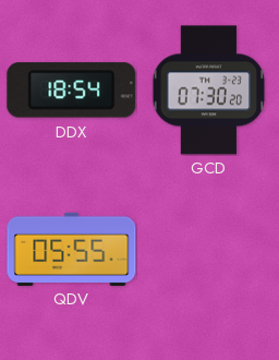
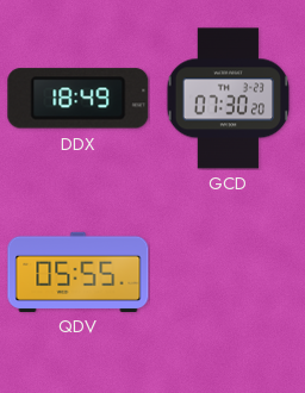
DDX: 18:54 -> 18:49 (79, 99)
